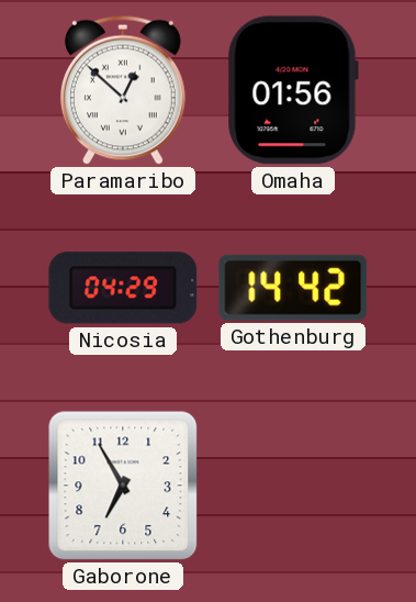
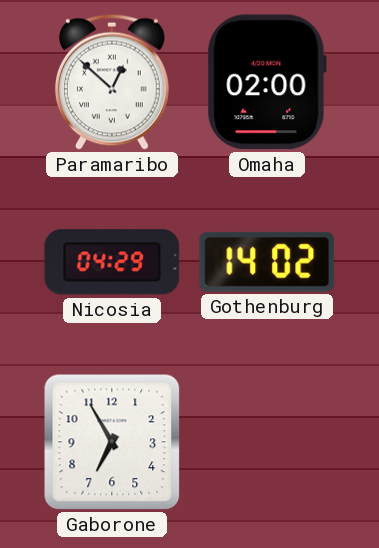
Omaha: 01:56 -> 02:00 (267, 82)
Gothenburg: 14:42 -> 14:02 (267, 262)
